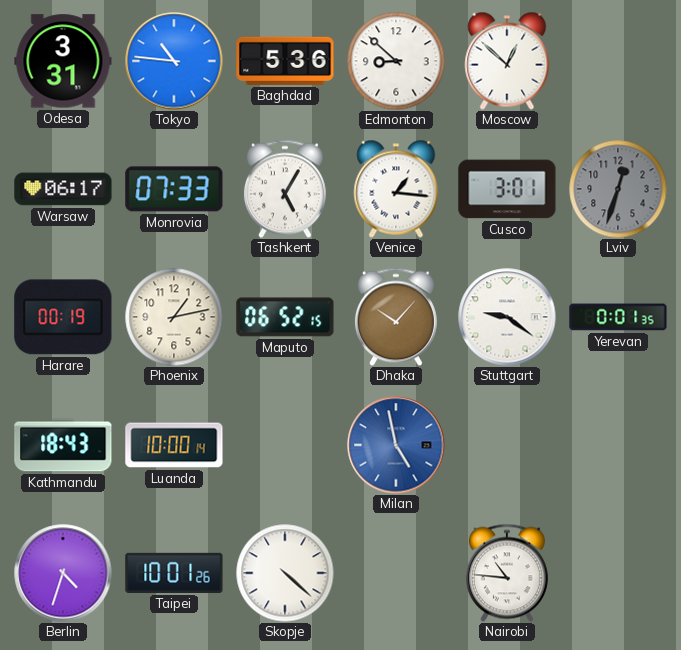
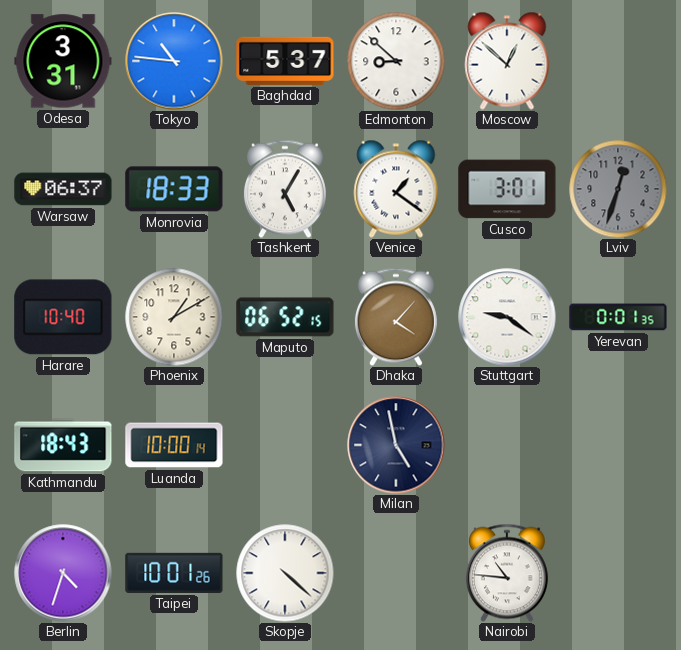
Baghdad: 5:36 -> 5:37 (285, 61)
Warsaw: 06:17 -> 06:37 (63, 189)
Monrovia: 07:33 -> 18:33 (174, 189)
Venice: 1:16 -> 1:21 (396, 189)
Harare: 00:19 -> 10:40 (63, 317)
Phoenix: 1:13 -> 1:10 (174, 317)
Dhaka: 10:07 -> 4:07 (396, 317)
Milan dial: blue -> navy (396, 445)
